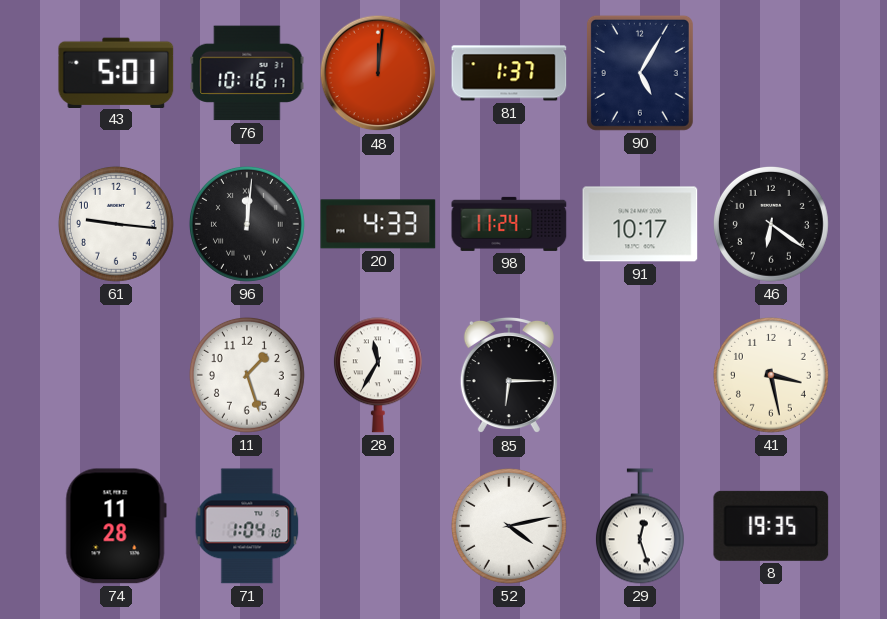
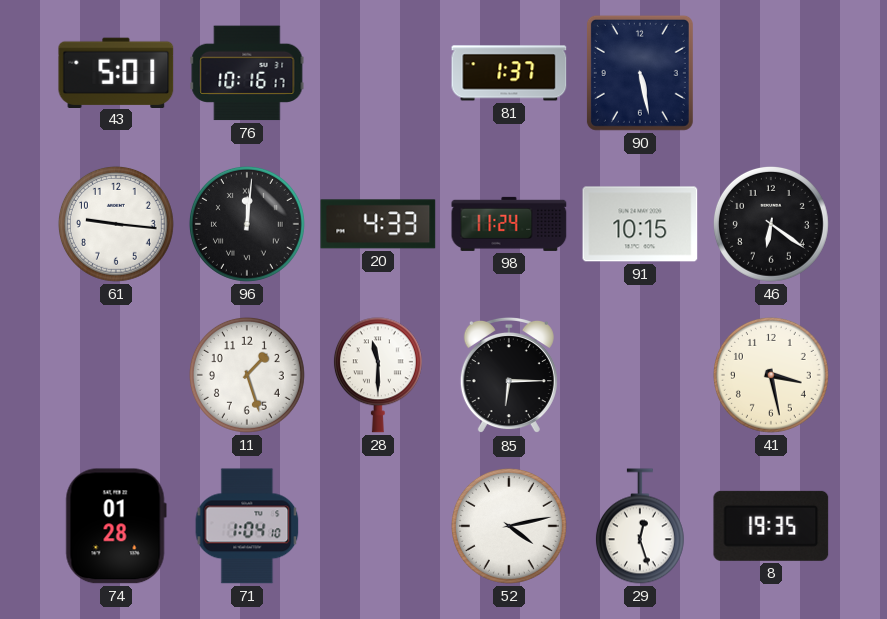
48: 12:01 -> none (378, 73)
90: 5:05 -> 5:28 (640, 73)
91: 10:17 -> 10:15 (640, 224)
28: 11:35 -> 11:30 (378, 375)
74: 11:28 -> 01:28 (116, 526)
